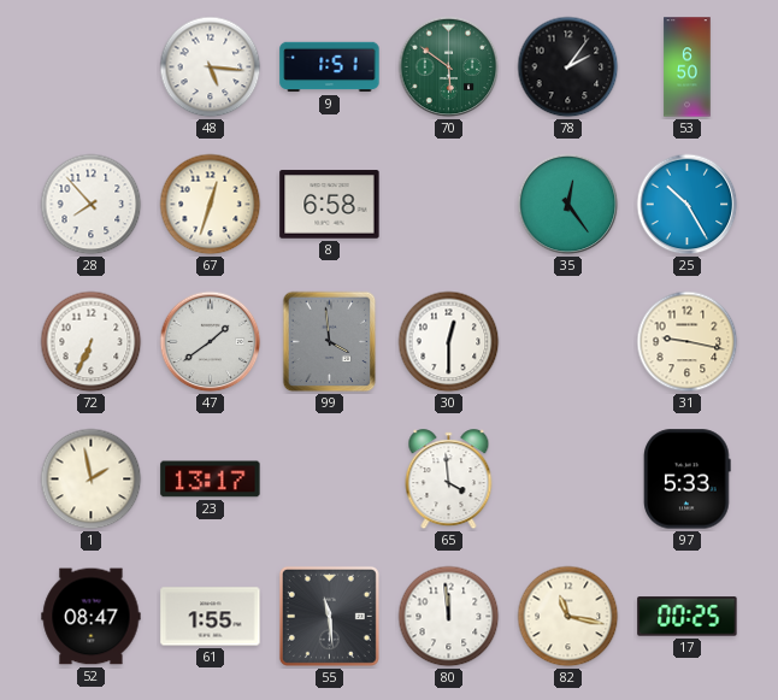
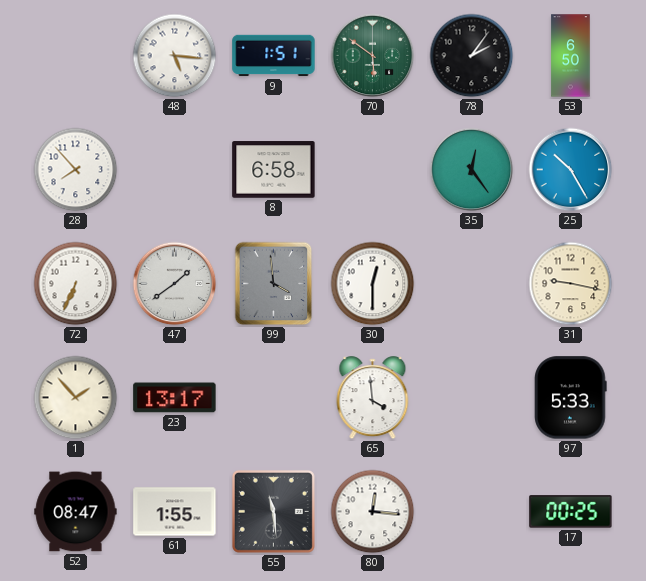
67: 12:33 -> none (211, 205)
1: 1:58 -> 1:53 (76, 398)
80: 11:59 -> 12:16 (373, 512)
82: 11:17 -> none (568, 617)
